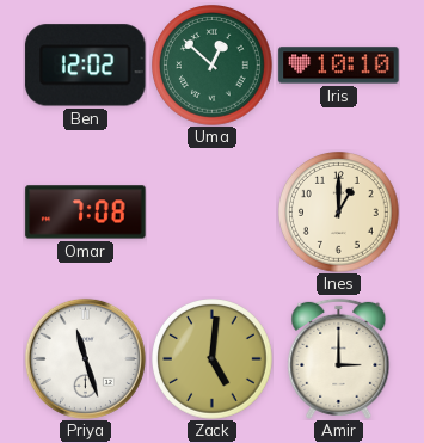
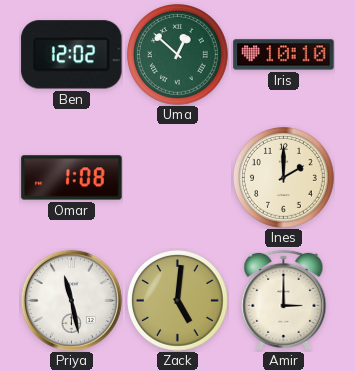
Omar: 7:08 -> 1:08 (72, 178)
Ines: 1:00 -> 2:00 (284, 178)
Priya: 11:27 -> 11:28 (71, 300)
